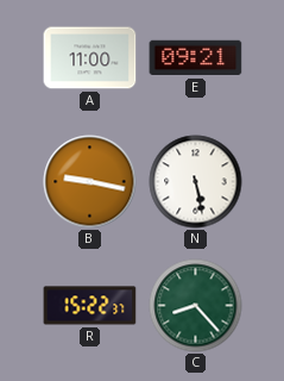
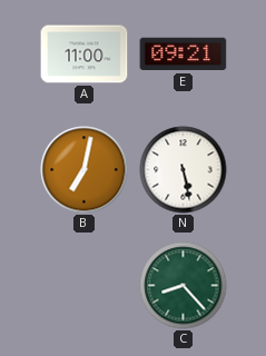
B: 9:17 -> 7:02 (85, 170)
R: 15:22 -> none (90, 306)
